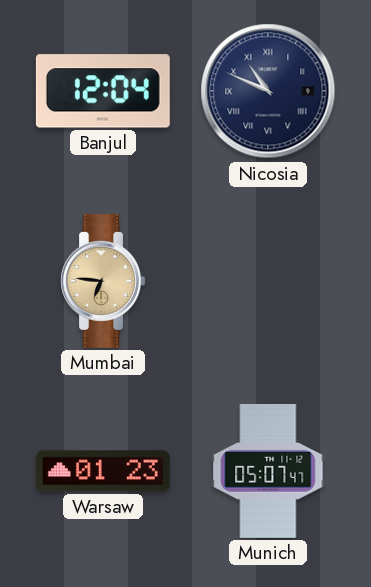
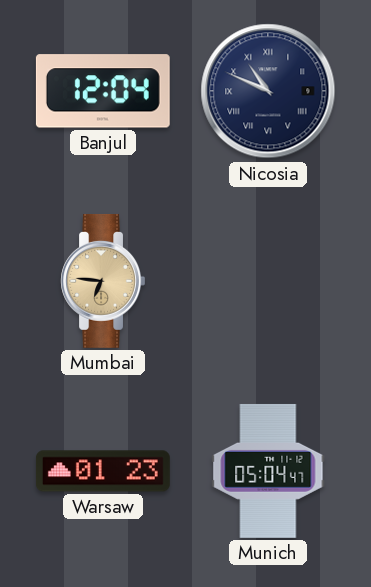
Munich: 05:07 -> 05:04 (268, 471)
